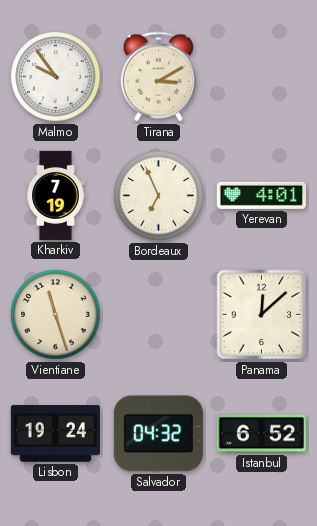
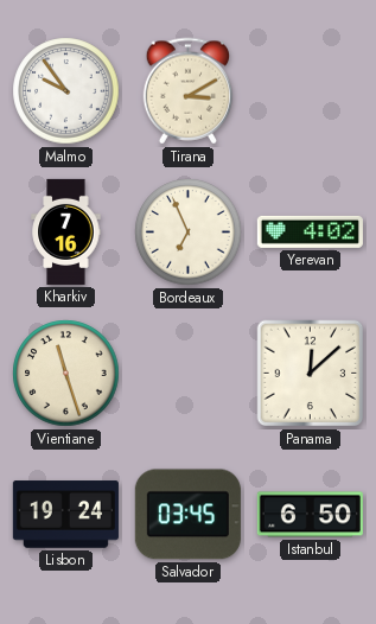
Kharkiv: 7:19 -> 7:16 (66, 231)
Yerevan: 4:01 -> 4:02 (310, 231)
Salvador: 04:32 -> 03:45 (187, 515)
Istanbul: 6:52 -> 6:50 (310, 515)
